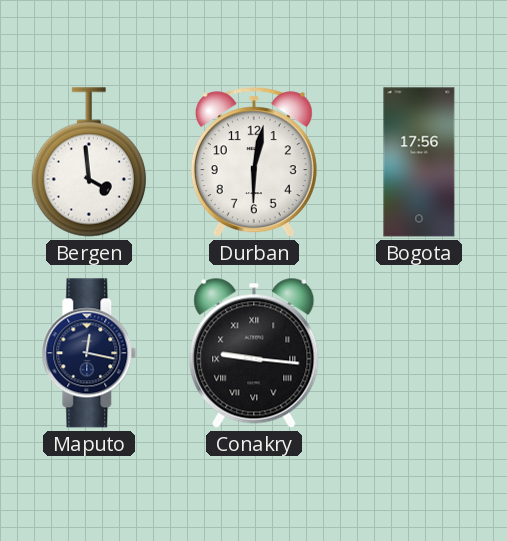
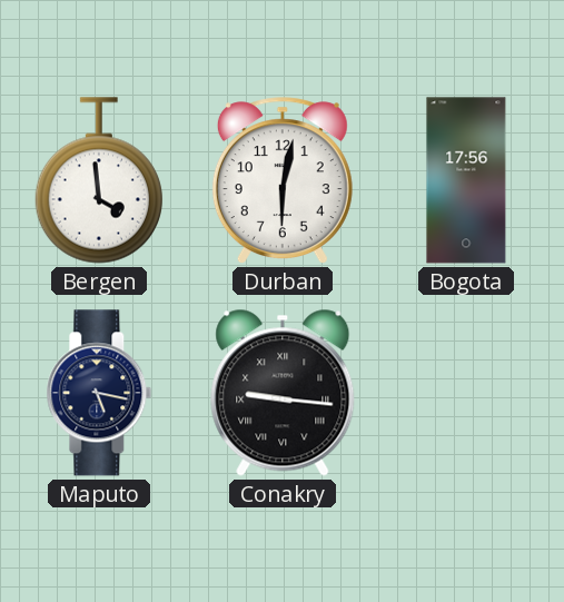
Maputo: 12:17 -> 5:17 (99, 393)
